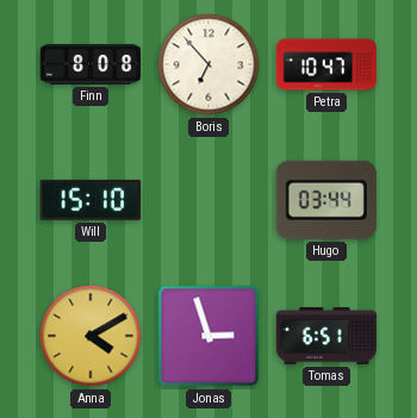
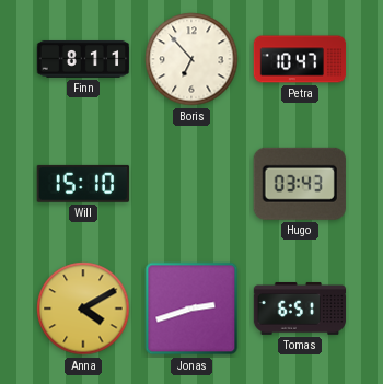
Finn: 8:08 -> 8:11 (83, 59)
Hugo: 03:44 -> 03:43 (300, 184)
Jonas: 2:57 -> 2:42 (191, 309)
